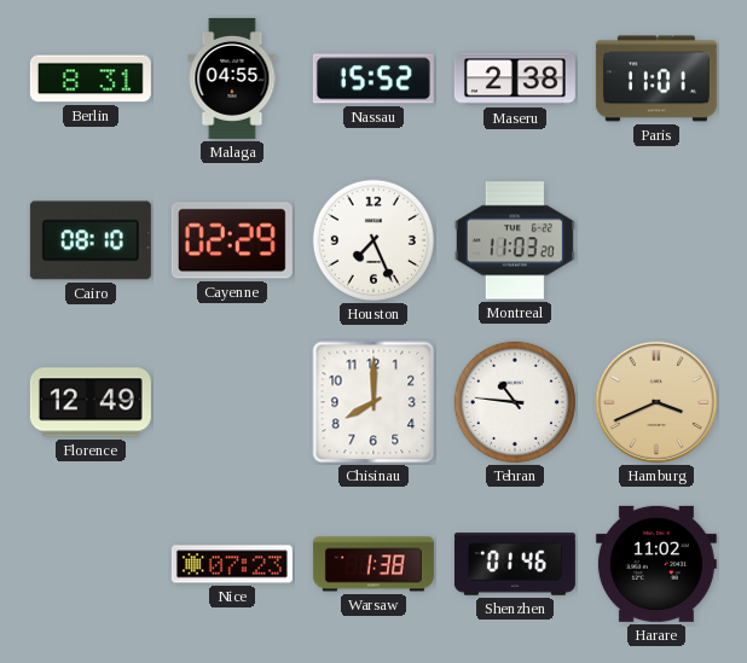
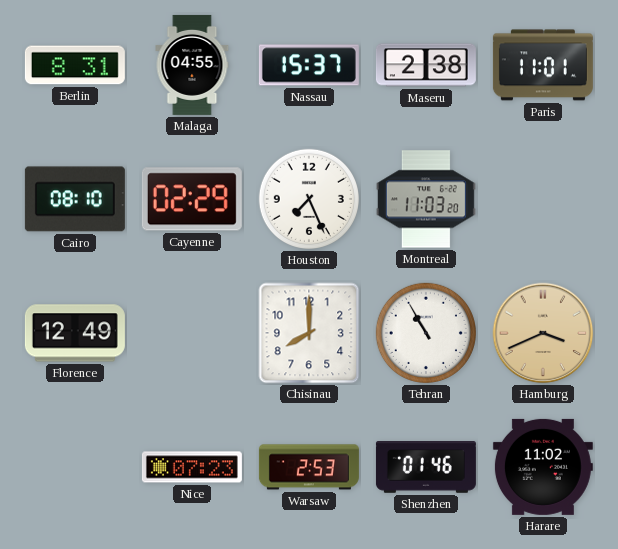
Nassau: 15:52 -> 15:37 (309, 65)
Tehran: 10:46 -> 10:55 (426, 333)
Warsaw: 1:38 -> 2:53 (309, 467)
